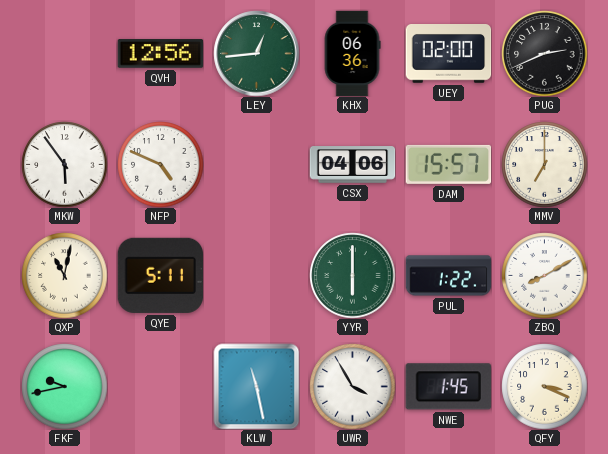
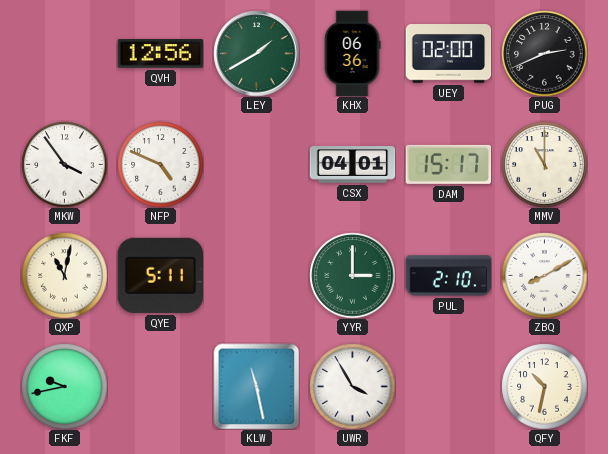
LEY: 12:44 -> 1:40 (256, 53)
MKW: 5:54 -> 3:54 (64, 164)
CSX: 04:06 -> 04:01 (352, 165)
DAM: 15:57 -> 15:17 (448, 164)
MMV: 7:00 -> 11:00 (544, 164)
YYR: 6:00 -> 3:00 (352, 275)
PUL: 1:22 -> 2:10 (448, 276)
NWE: 1:45 -> none (448, 387)
QFY: 3:19 -> 10:32 (544, 386)
